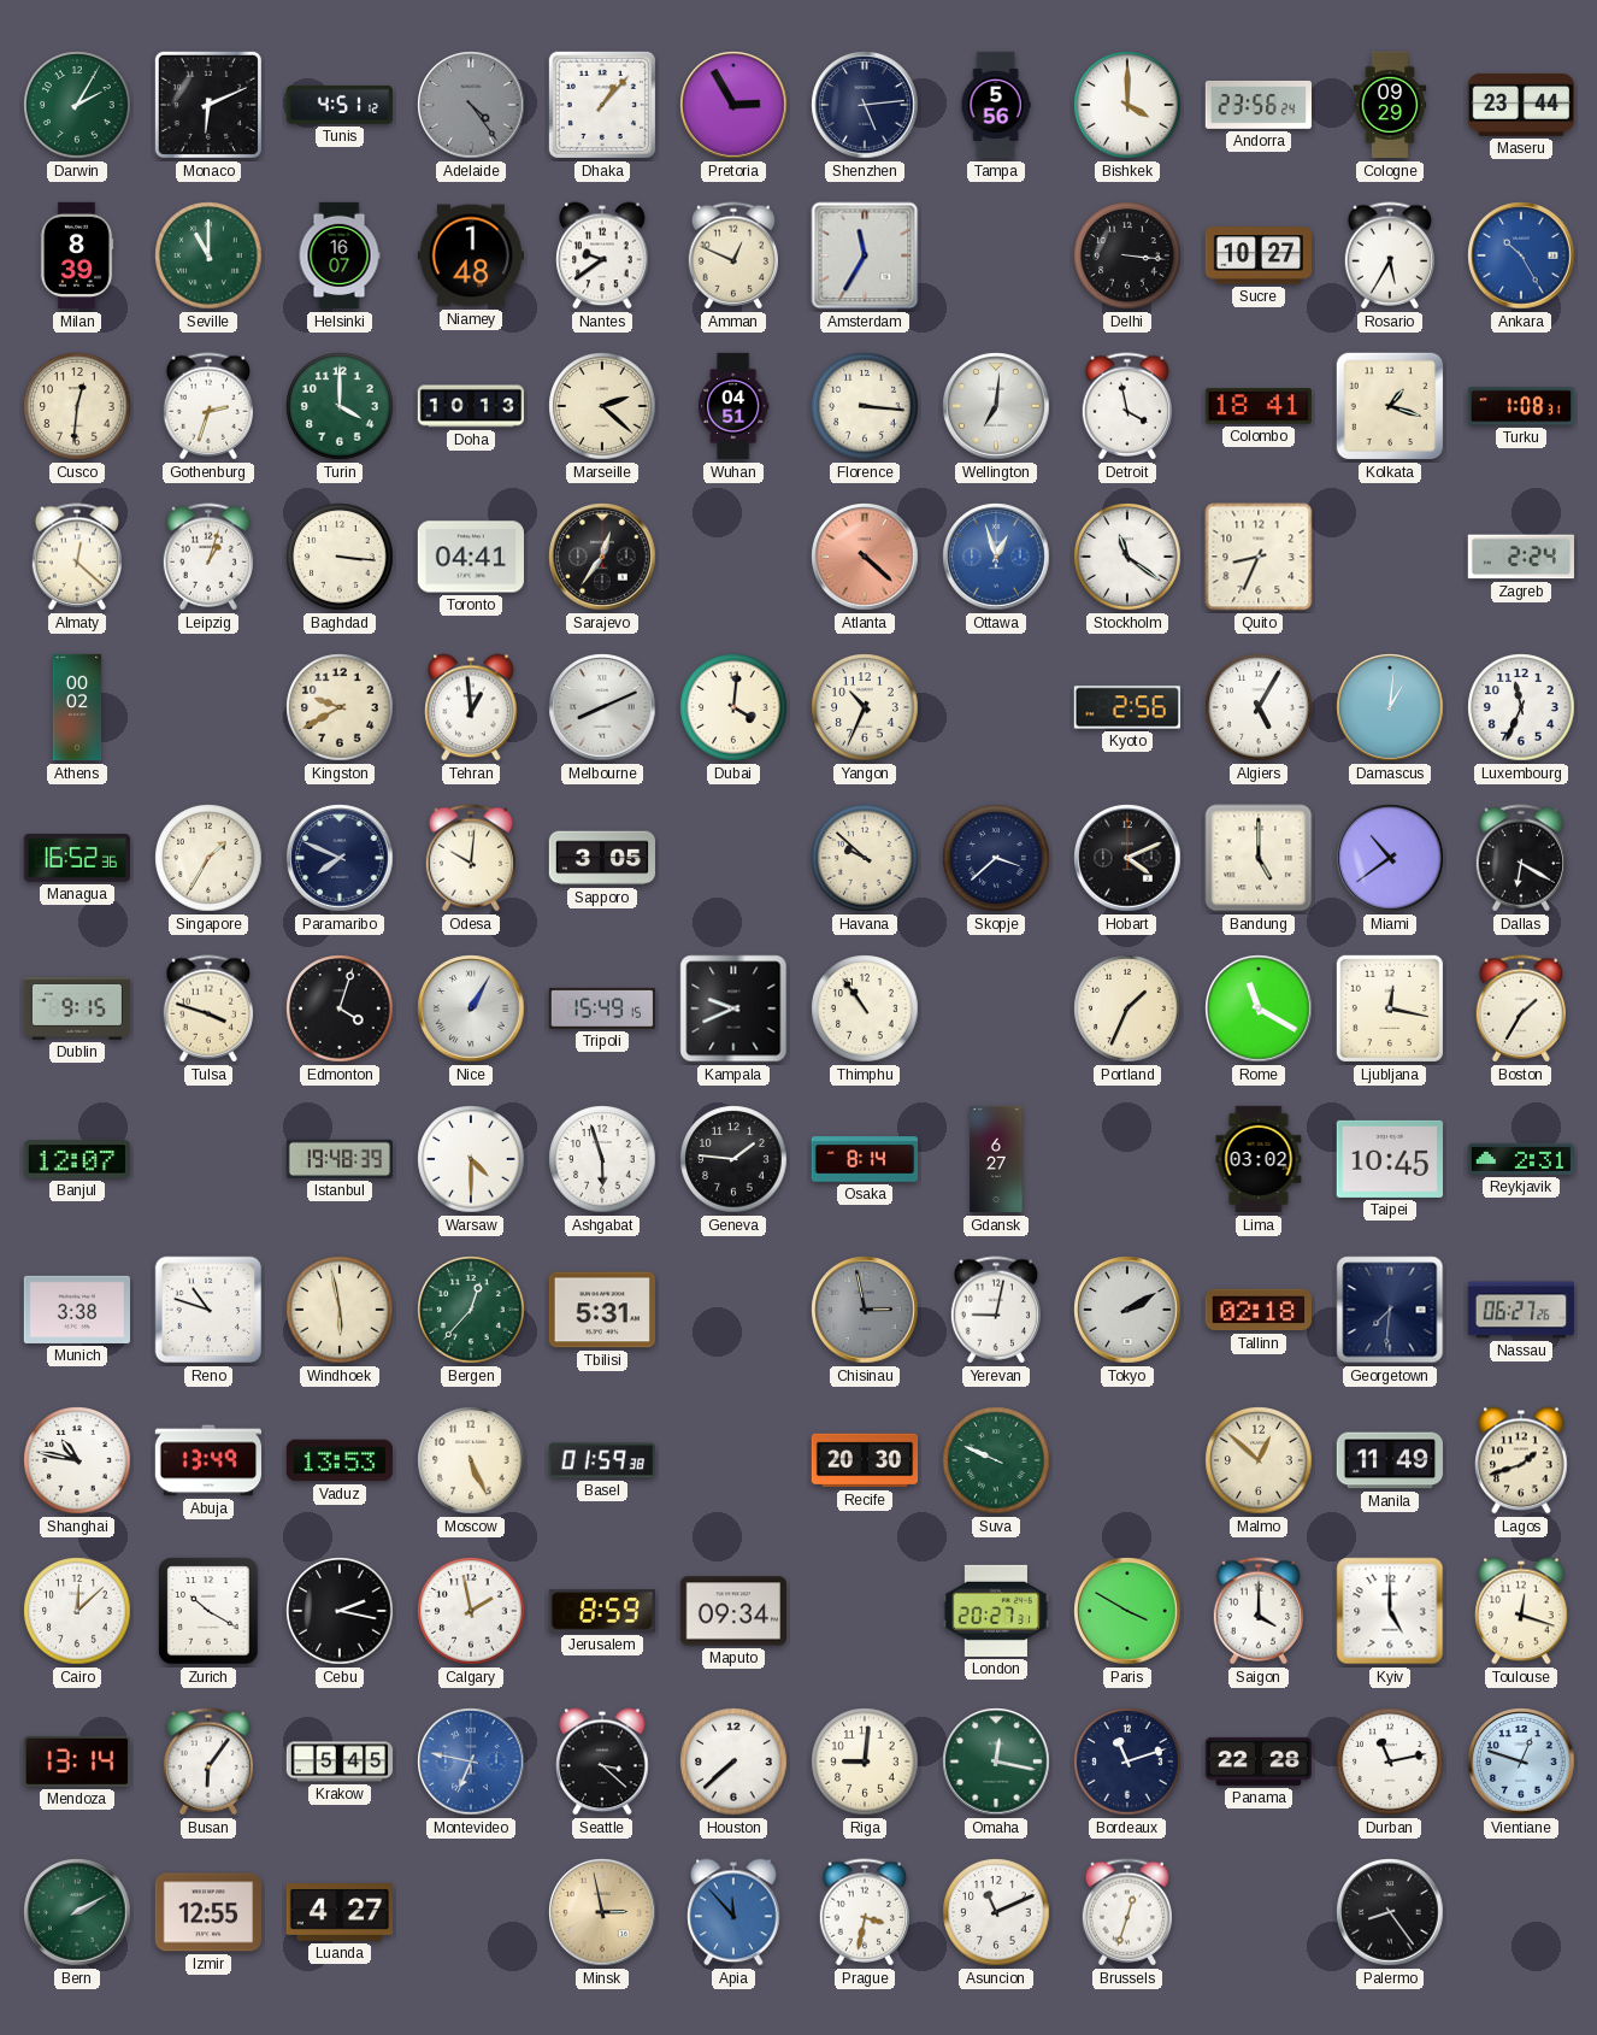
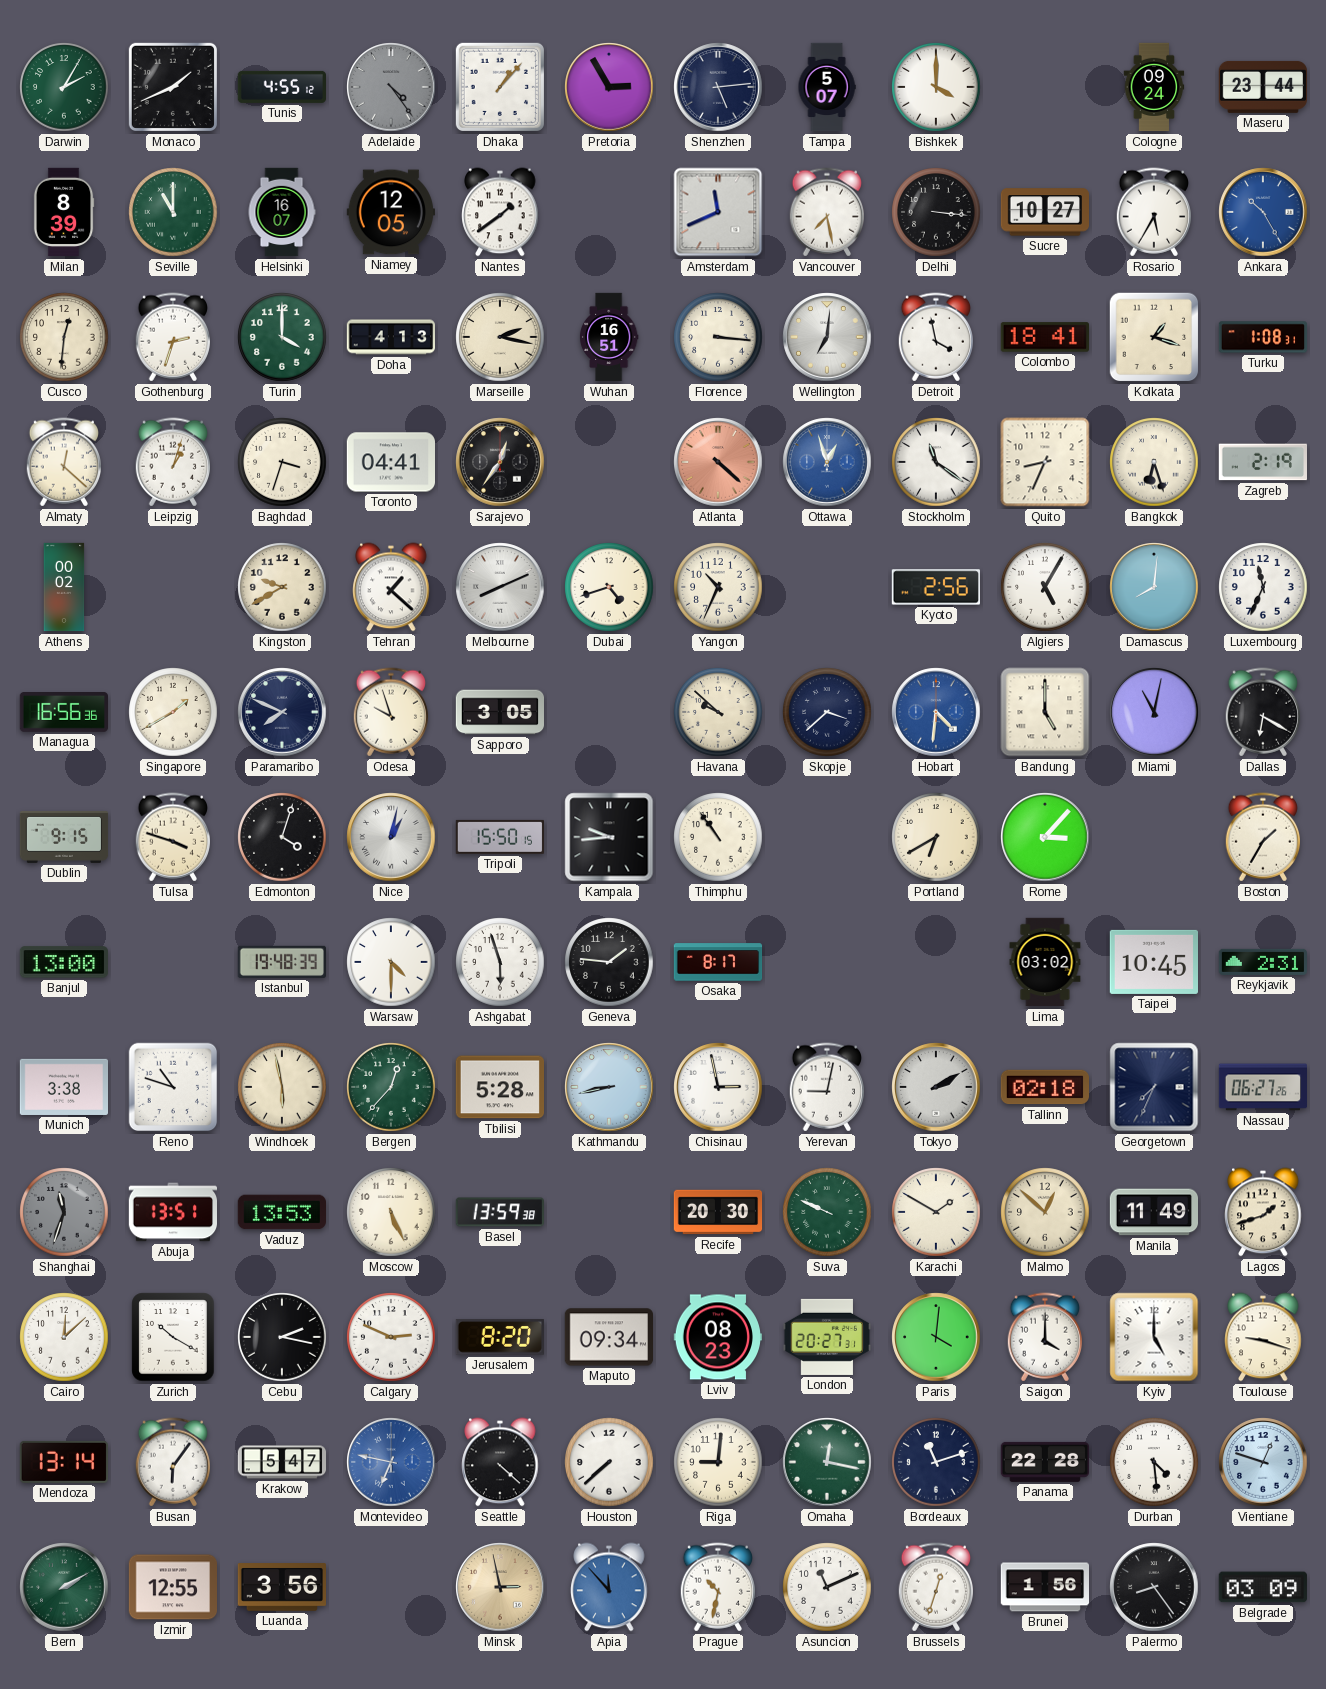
Monaco: 6:11 -> 1:41 (173, 87)
Tunis: 4:51 -> 4:55 (281, 87)
Tampa: 5:56 -> 5:07 (827, 87)
Andorra: 23:56 -> none (1257, 105)
Cologne: 09:29 -> 09:24 (1154, 87)
Niamey: 1:48 -> 12:05 (390, 212)
Nantes: 9:39 -> 1:39 (500, 212)
Amman: 12:49 -> none (732, 255)
Amsterdam: 11:35 -> 11:41 (718, 212)
Vancouver: none -> 7:28 (826, 212)
Doha: 10:13 -> 4:13 (390, 337)
Marseille: 2:22 -> 2:17 (500, 337)
Wuhan: 04:51 -> 16:51 (609, 337)
Baghdad: 3:16 -> 3:33 (282, 462)
Bangkok: none -> 6:27 (1154, 462)
Zagreb: 2:24 -> 2:19 (1262, 462)
Tehran: 12:59 -> 1:22 (391, 587)
Dubai: 4:01 -> 4:42 (609, 587)
Damascus: 1:01 -> 8:01 (1154, 587)
Managua: 16:52 -> 16:56 (63, 713)
Singapore: 1:35 -> 1:40 (173, 712)
Odesa: 10:01 -> 9:57 (390, 712)
Hobart: 4:11 -> 4:31 (936, 712)
Hobart dial: black -> blue (936, 712)
Miami: 10:39 -> 11:02 (1154, 712)
Nice: 1:05 -> 1:02 (391, 837)
Tripoli: 15:49 -> 15:50 (499, 837)
Kampala: 9:41 -> 9:44 (609, 837)
Portland: 1:34 -> 6:40 (936, 837)
Rome: 11:20 -> 3:07 (1045, 837)
Ljubljana: 12:17 -> none (1390, 1008)
Banjul: 12:07 -> 13:00 (64, 962)
Osaka: 8:14 -> 8:17 (718, 962)
Gdansk: 6:27 -> none (996, 1159)
Tbilisi: 5:31 -> 5:28 (499, 1087)
Kathmandu: none -> 8:43 (609, 1087)
Chisinau dial: grey -> white (718, 1087)
Georgetown: 7:31 -> 7:34 (1154, 1087)
Shanghai: 10:47 -> 11:33 (64, 1212)
Shanghai dial: white -> grey (64, 1212)
Abuja: 13:49 -> 13:51 (173, 1212)
Basel: 01:59 -> 13:59 (500, 1212)
Karachi: none -> 1:50 (936, 1212)
Calgary: 1:58 -> 2:49 (391, 1337)
Jerusalem: 8:59 -> 8:20 (499, 1337)
Lviv: none -> 08:23 (717, 1337)
Paris: 3:50 -> 4:01 (936, 1337)
Toulouse: 12:18 -> 9:18 (1263, 1337)
Krakow: 5:45 -> 5:47 (282, 1462)
Seattle: 3:22 -> 4:22 (500, 1462)
Durban: 11:13 -> 4:29 (1154, 1462)
Luanda: 4:27 -> 3:56 (281, 1587)
Prague: 3:32 -> 10:32 (717, 1587)
Brunei: none -> 1:56 (1044, 1587)
Belgrade: none -> 03:09 (1263, 1587)
